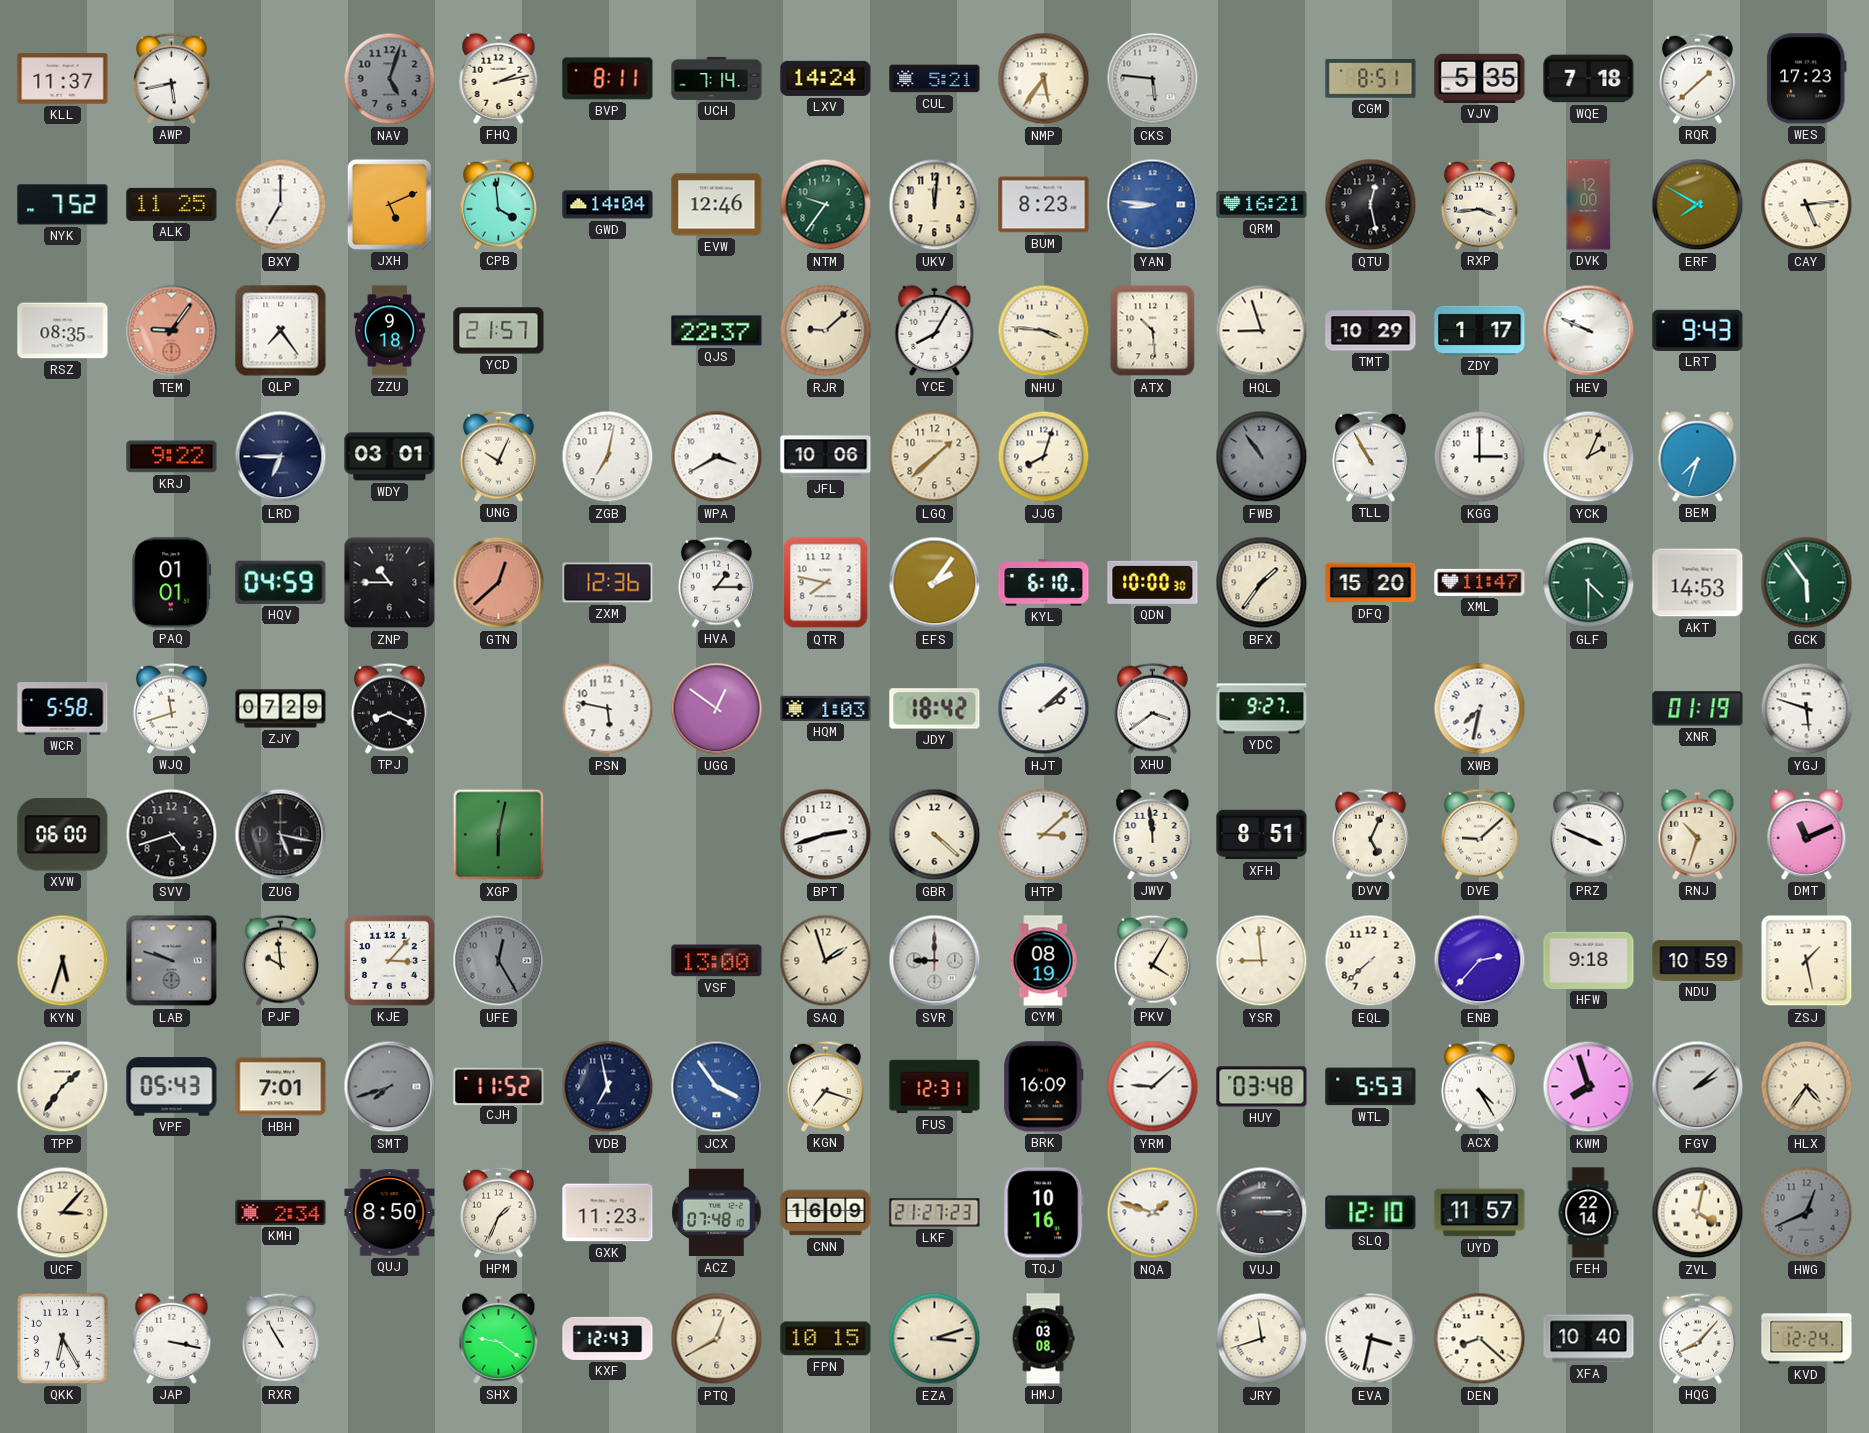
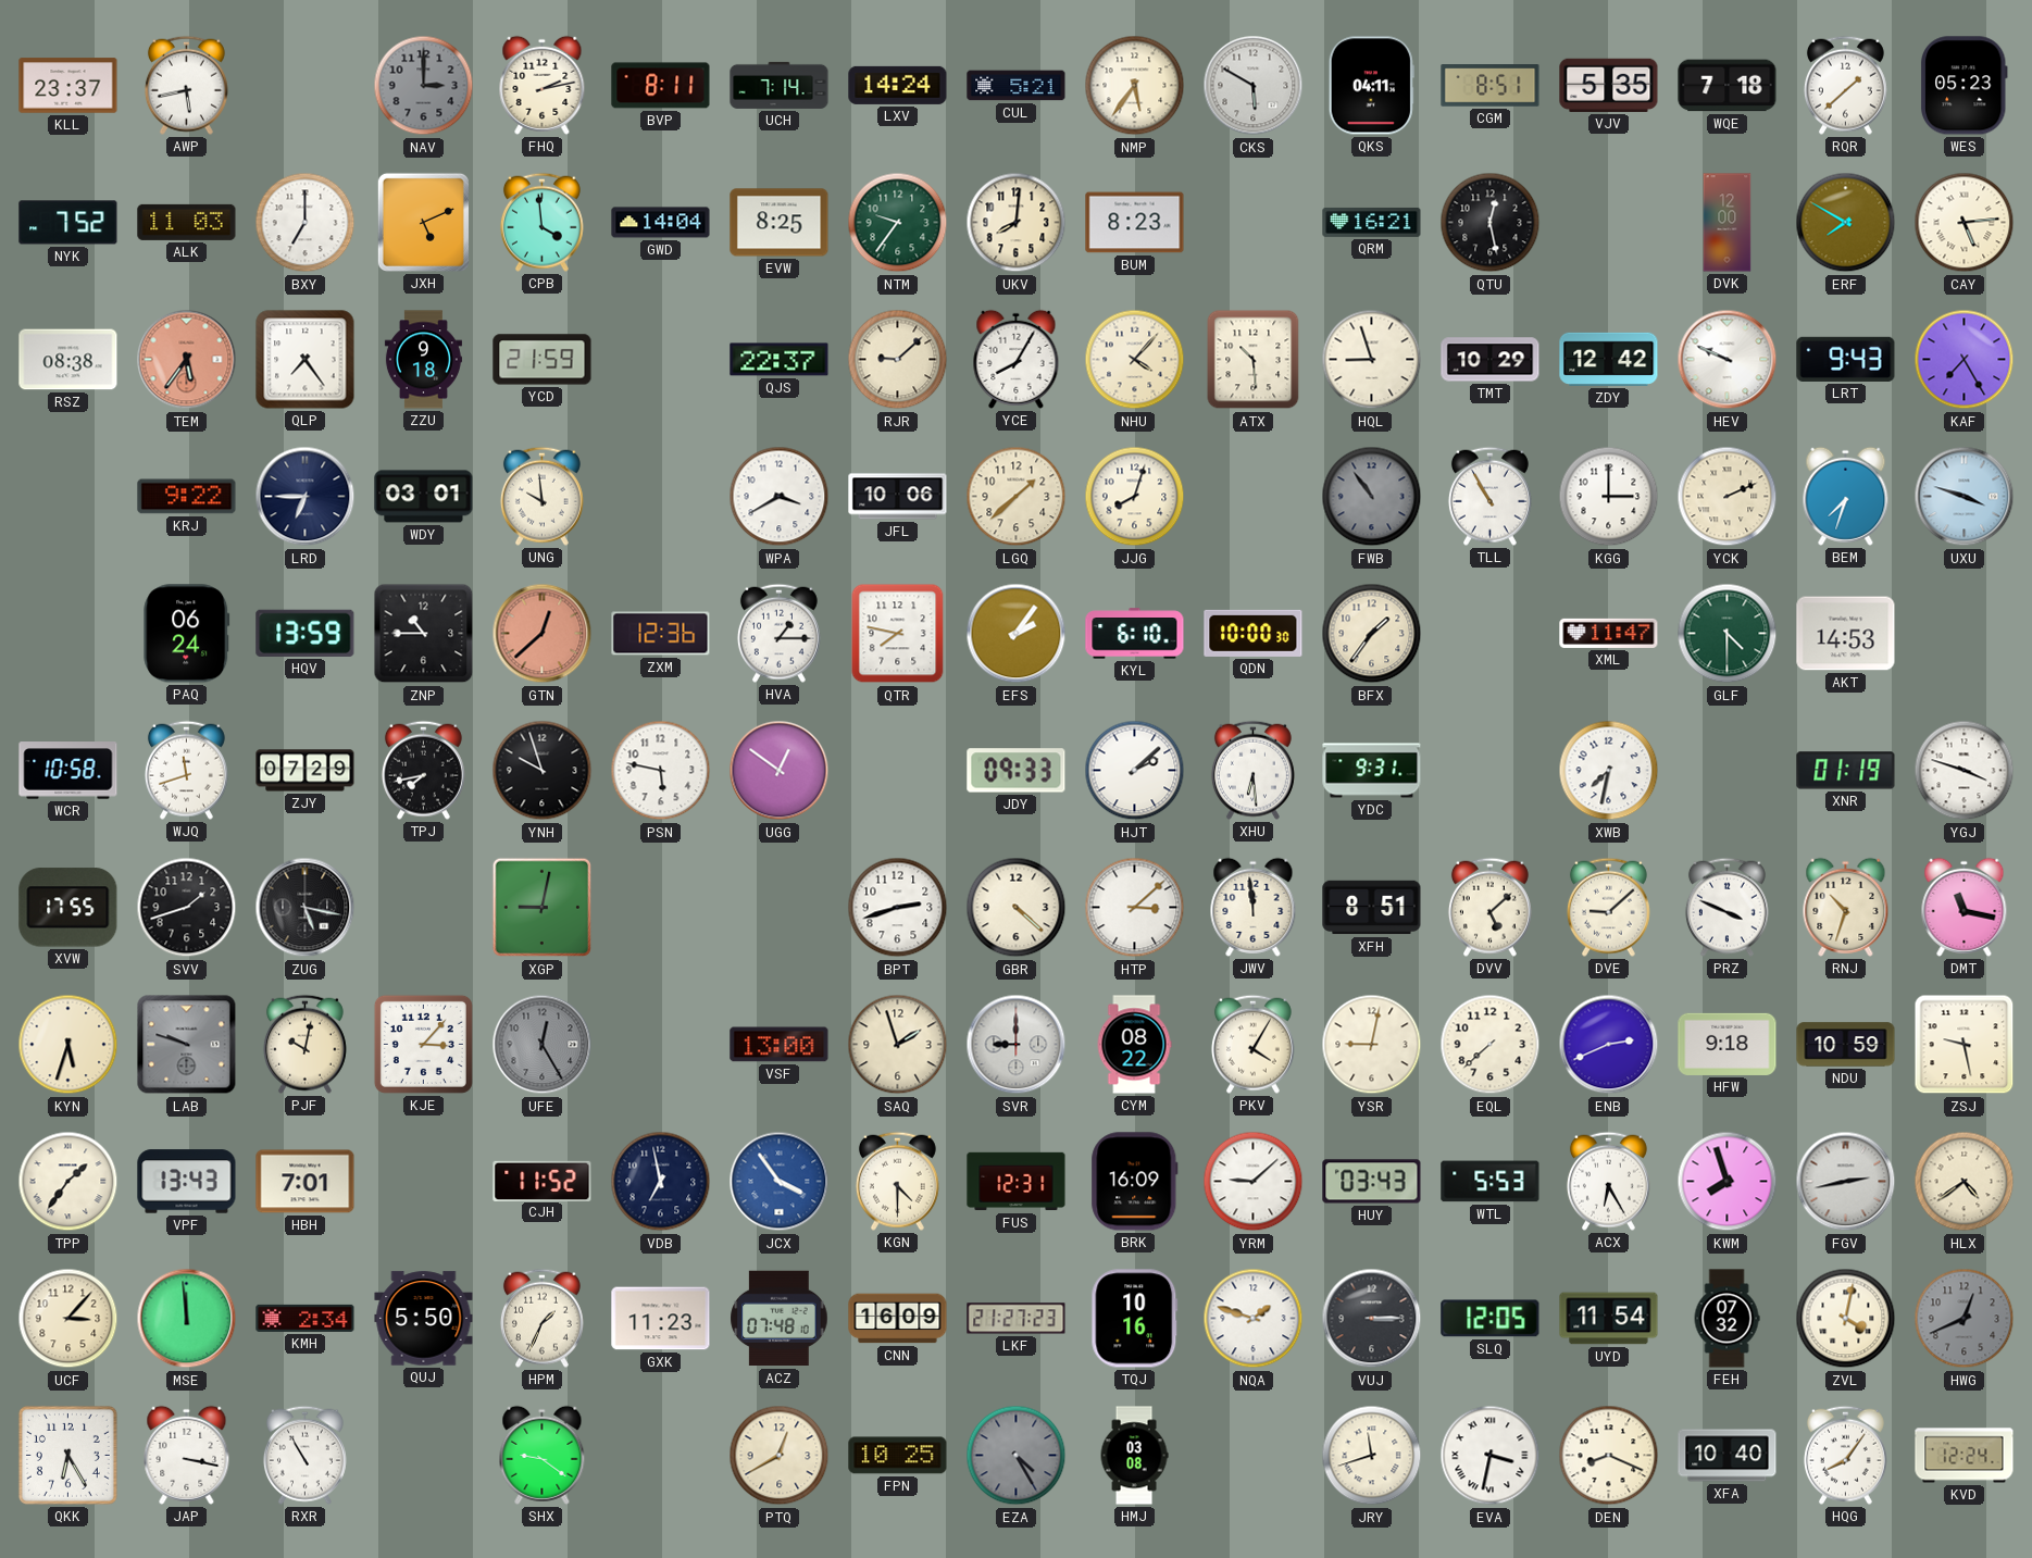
KLL: 11:37 -> 23:37 (68, 86)
NAV: 5:03 -> 3:00 (424, 86)
CKS: 5:46 -> 5:50 (1254, 86)
QKS: none -> 04:11 (1371, 86)
WES: 17:23 -> 05:23 (1964, 86)
ALK: 11:25 -> 11:03 (187, 222)
EVW: 12:46 -> 8:25 (780, 223)
UKV: 12:01 -> 8:01 (1017, 223)
YAN: 8:46 -> none (1153, 205)
RXP: 3:44 -> none (1479, 204)
RSZ: 08:35 -> 08:38 (68, 360)
TEM: 9:06 -> 5:36 (187, 360)
YCD: 21:57 -> 21:59 (543, 360)
NHU: 3:46 -> 4:07 (1135, 360)
ZDY: 1:17 -> 12:42 (1609, 359)
KAF: none -> 7:25 (1965, 360)
UNG: 10:04 -> 9:59 (541, 496)
ZGB: 7:02 -> none (608, 457)
YCK: 2:04 -> 2:11 (1728, 497)
UXU: none -> 3:48 (1965, 497)
PAQ: 01:01 -> 06:24 (187, 634)
HQV: 04:59 -> 13:59 (306, 633)
DFQ: 15:20 -> none (1371, 583)
GCK: 5:54 -> none (1807, 583)
WCR: 5:58 -> 10:58 (68, 771)
TPJ: 8:19 -> 7:43 (423, 770)
YNH: none -> 9:57 (543, 771)
HQM: 1:03 -> none (826, 708)
JDY: 18:42 -> 09:33 (1017, 771)
XHU: 3:39 -> 6:29 (1252, 770)
YDC: 9:27 -> 9:31 (1372, 771)
YGJ: 5:48 -> 3:48 (1965, 771)
XVW: 06:00 -> 17:55 (68, 908)
SVV: 4:42 -> 1:42 (187, 908)
XGP: 6:02 -> 9:02 (543, 908)
DVV: 5:04 -> 5:08 (1489, 907)
DMT: 11:11 -> 11:17 (1965, 907)
PJF: 9:59 -> 10:02 (304, 1044)
CYM: 08:19 -> 08:22 (1134, 1045)
YSR: 8:59 -> 9:02 (1372, 1045)
ENB: 2:37 -> 2:41 (1609, 1045)
ZSJ: 1:28 -> 9:28 (1965, 1045)
VPF: 05:43 -> 13:43 (187, 1182)
SMT: 7:42 -> none (390, 1087)
KGN: 7:18 -> 4:30 (897, 1181)
HUY: 03:48 -> 03:43 (1372, 1182)
ACX: 4:25 -> 6:25 (1608, 1181)
FGV: 2:08 -> 2:43 (1846, 1182)
HLX: 4:36 -> 4:39 (1965, 1182)
MSE: none -> 11:59 (187, 1319)
QUJ: 8:50 -> 5:50 (424, 1319)
SLQ: 12:10 -> 12:05 (1491, 1319)
UYD: 11:57 -> 11:54 (1609, 1319)
FEH: 22:14 -> 07:32 (1726, 1319)
KXF: 12:43 -> none (608, 1338)
FPN: 10:15 -> 10:25 (898, 1456)
EZA: 3:12 -> 4:25 (1017, 1456)
EZA dial: cream -> grey (1017, 1456)
DEN: 8:22 -> 8:19 (1609, 1456)
HQG: 8:07 -> 8:06 (1845, 1455)
